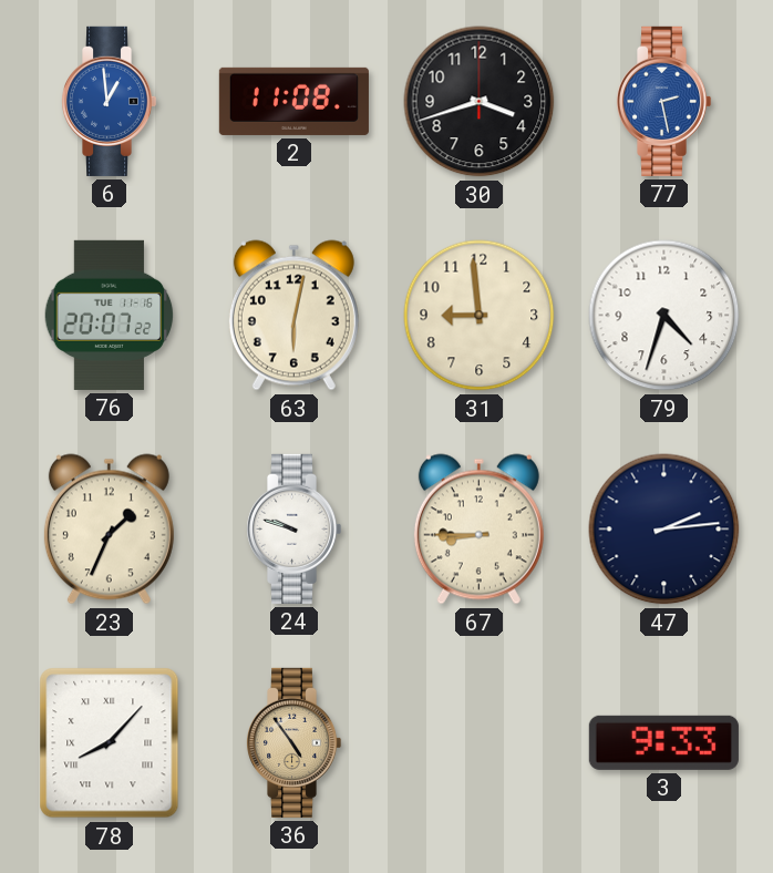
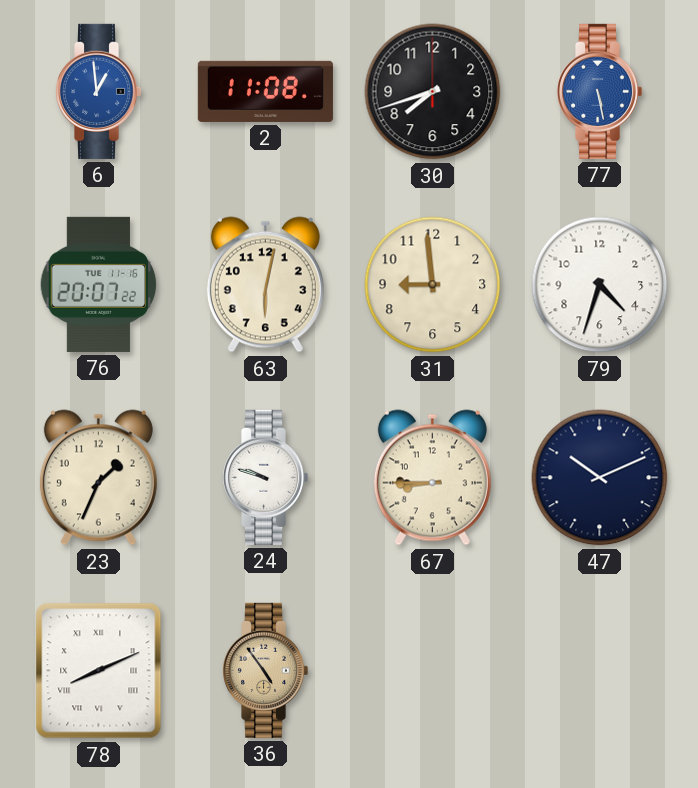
30: 3:42 -> 7:42 (433, 92)
77: 2:28 -> 5:28 (599, 91)
47: 2:14 -> 10:11 (600, 478)
78: 8:07 -> 8:11 (99, 671)
3: 9:33 -> none (663, 742)
